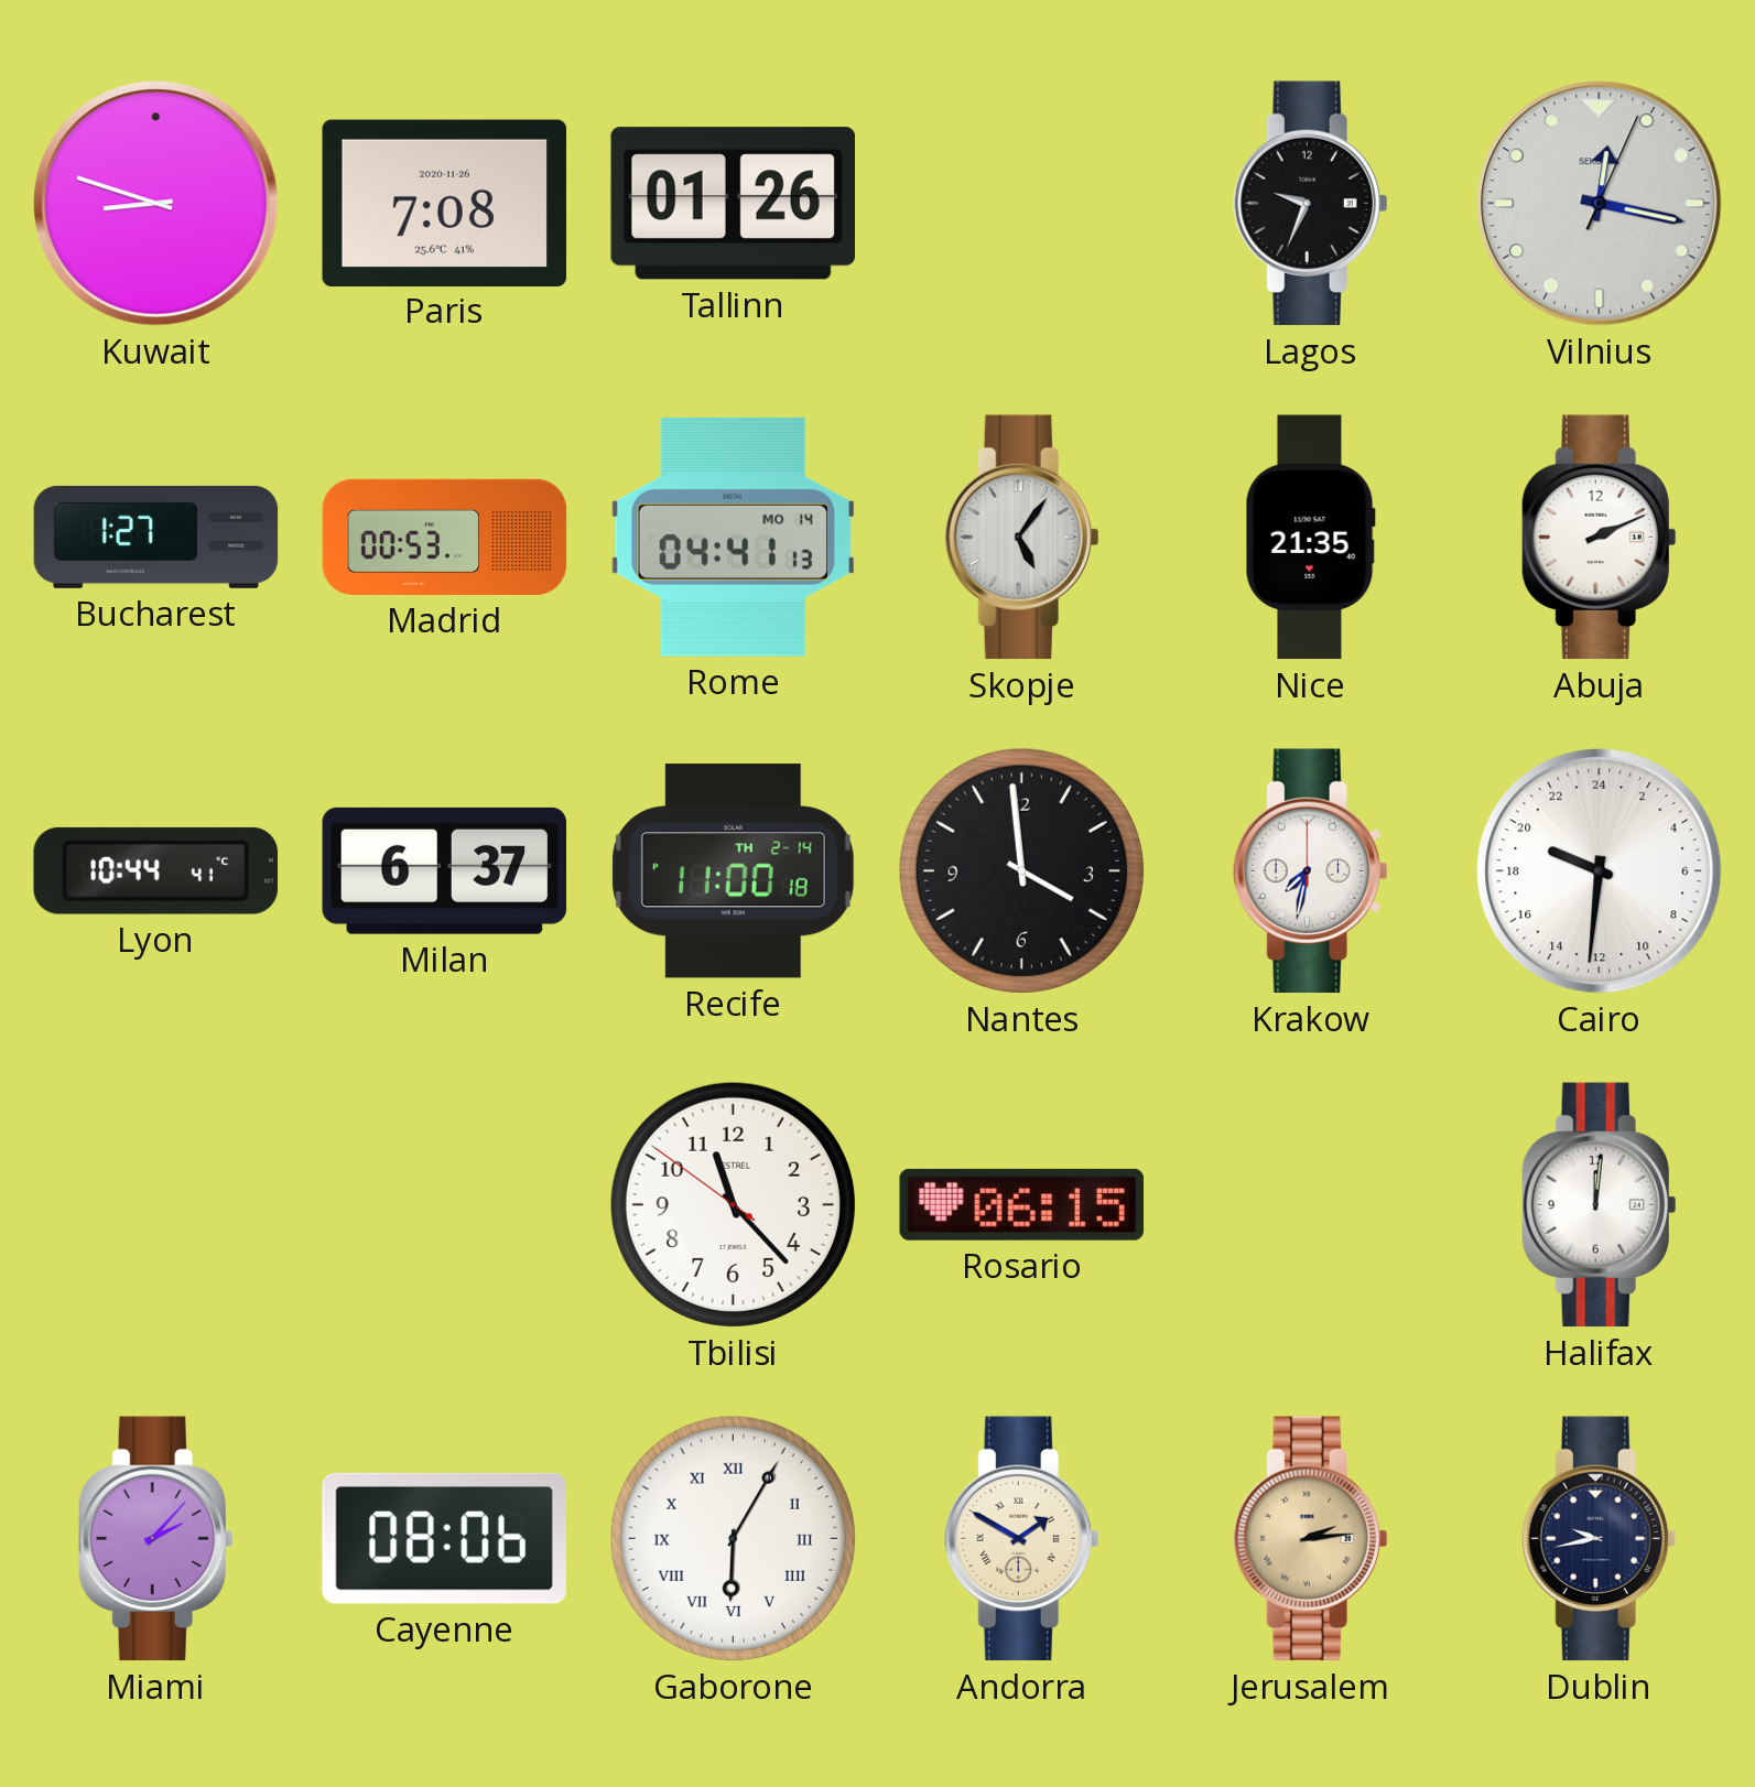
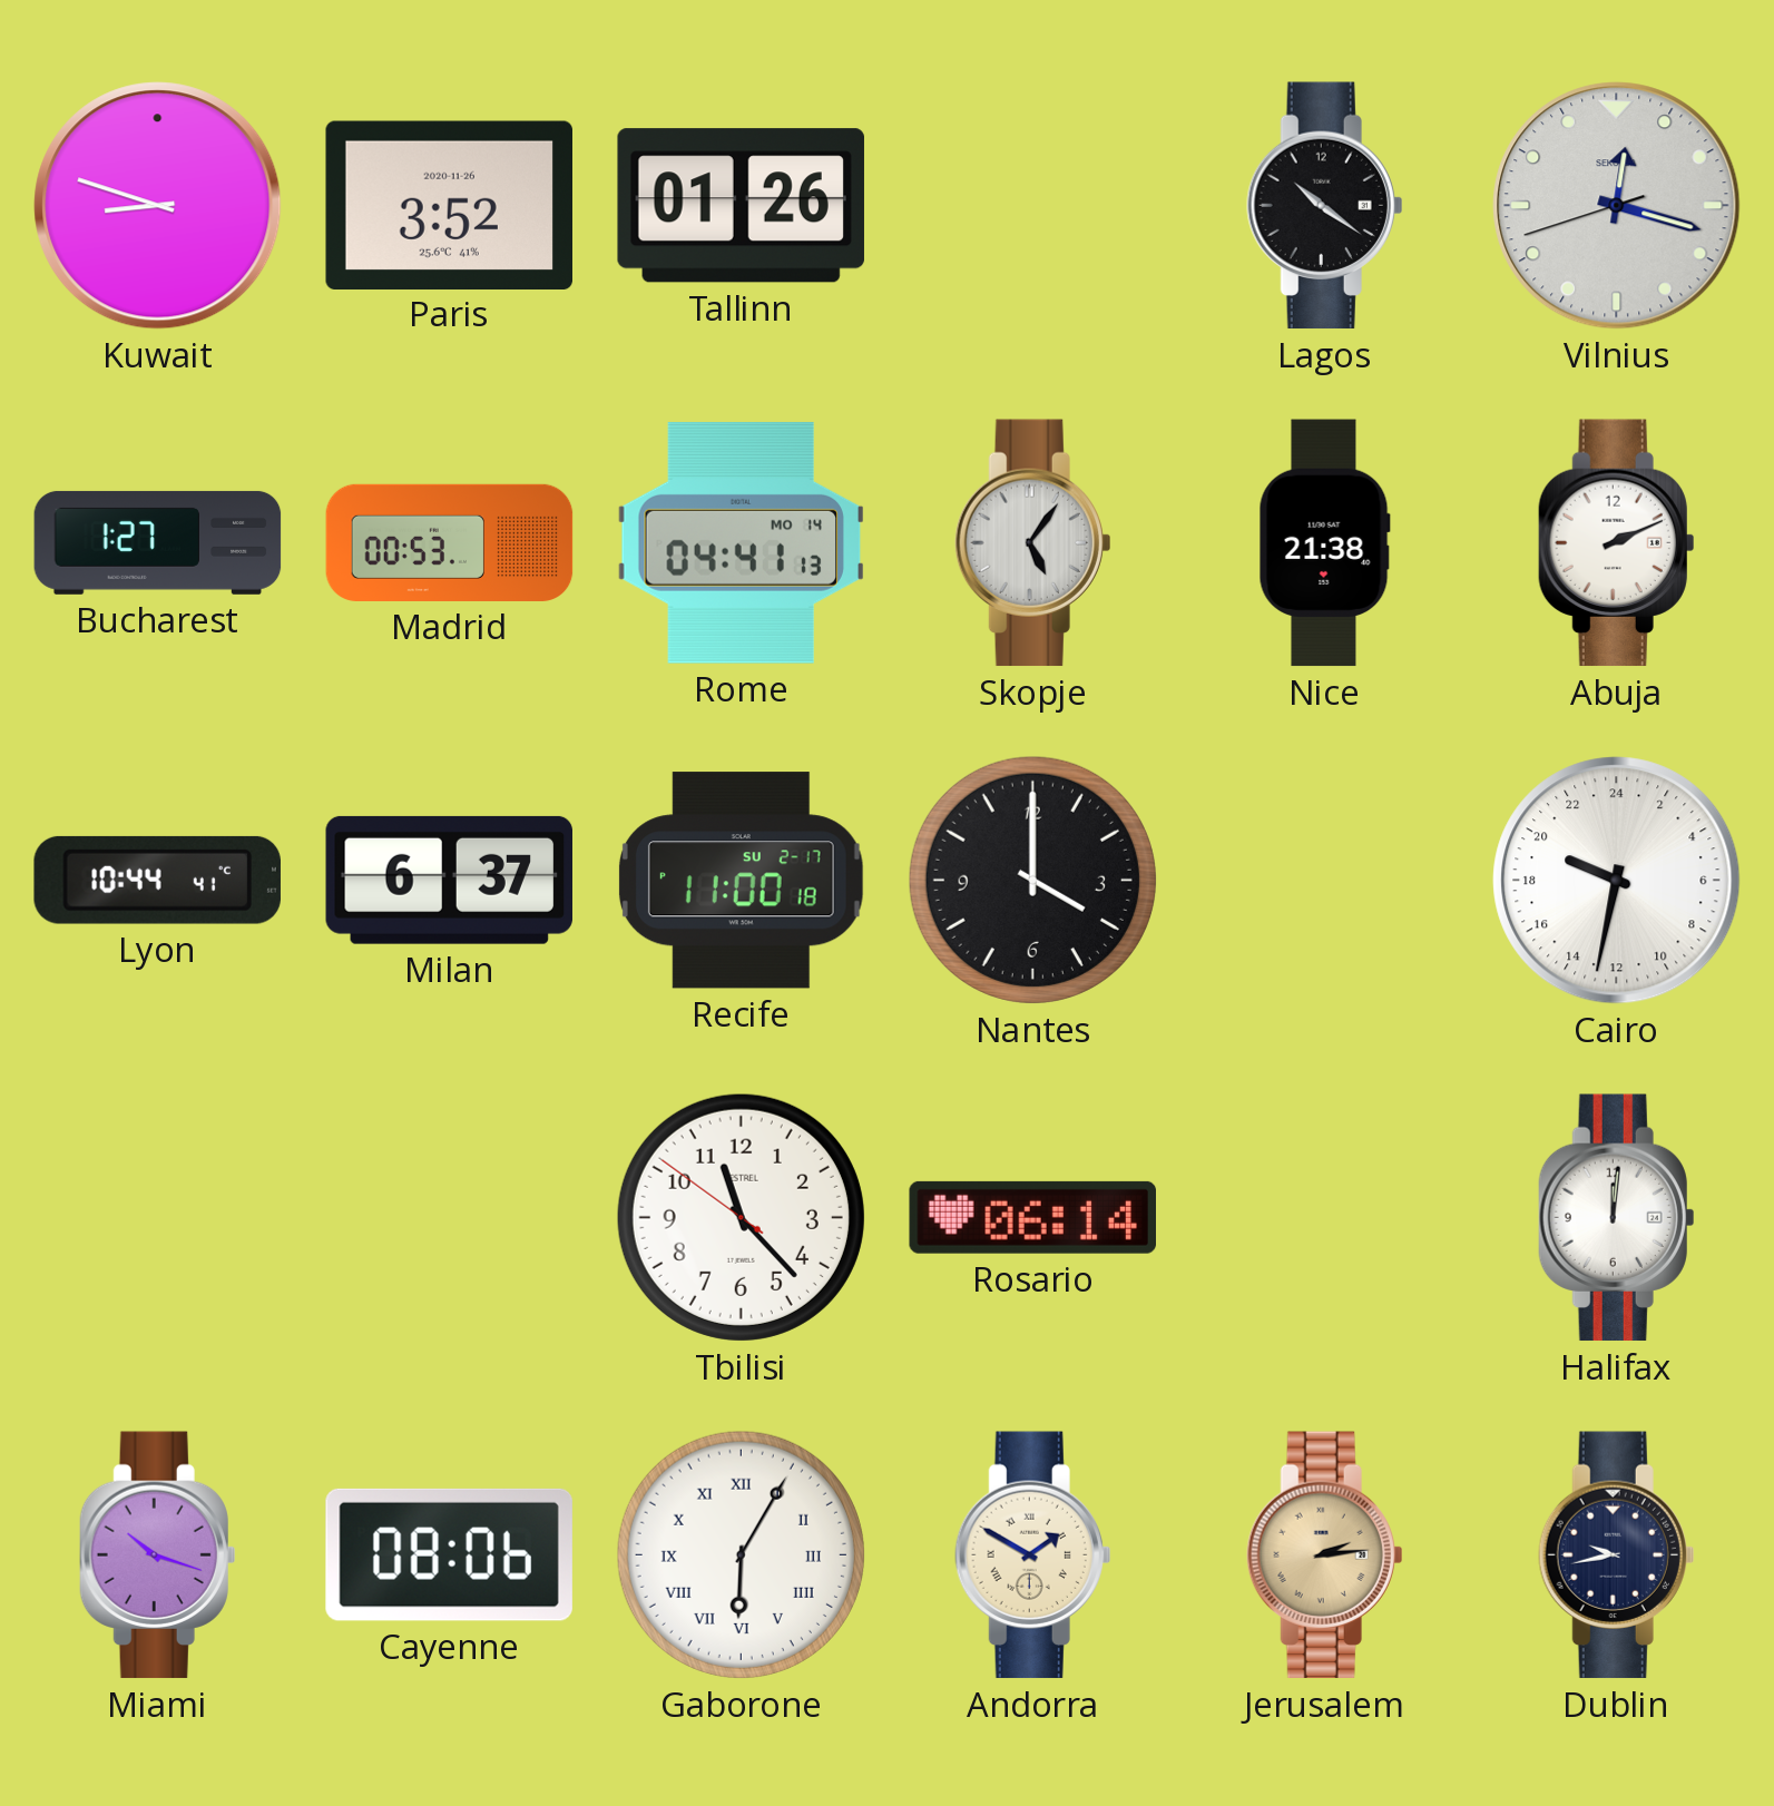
Paris: 7:08 -> 3:52 (449, 205)
Lagos: 9:34 -> 10:21 (1325, 206)
Vilnius: 12:17:04 -> 12:17:42 (1617, 206)
Nice: 21:35 -> 21:38 (1324, 543)
Recife date: TH 2-14 -> SU 2-17 (741, 881)
Nantes: 3:59 -> 4:00 (1032, 880)
Krakow: 7:32 -> none (1311, 871)
Cairo: 19:31 -> 19:32 (1617, 881)
Rosario: 06:15 -> 06:14 (1032, 1217)
Miami: 2:07 -> 10:18 (158, 1555)
